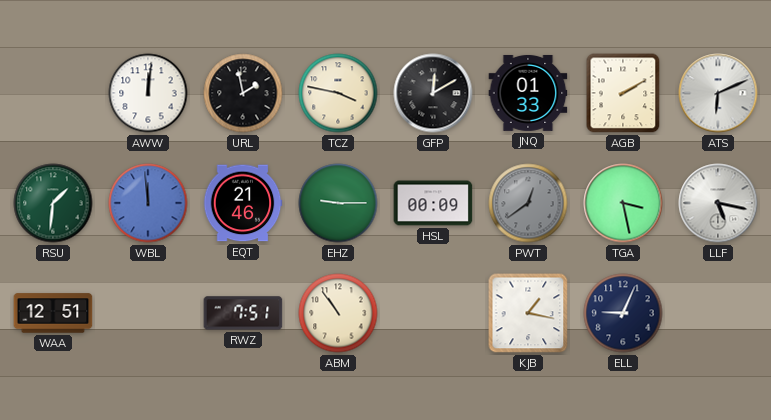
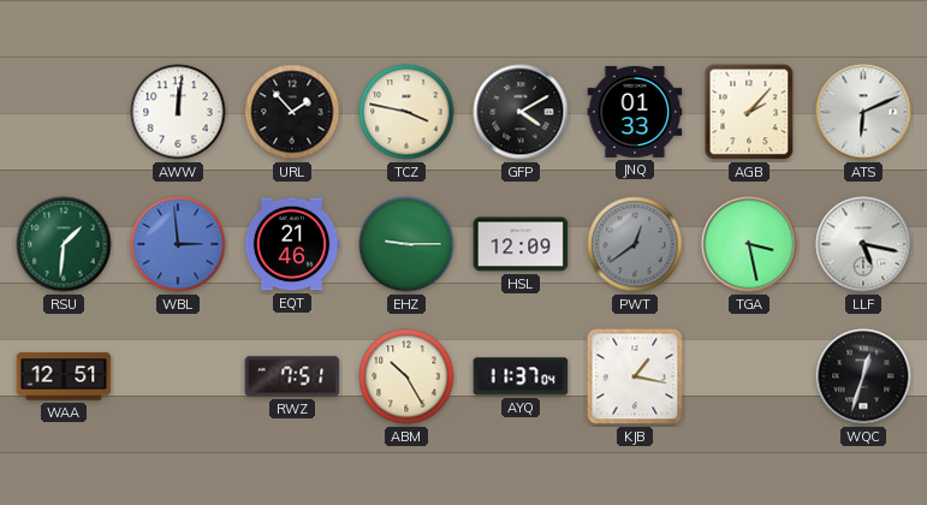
URL: 1:58 -> 1:53 (292, 112)
GFP: 12:10 -> 4:10 (521, 112)
AGB: 2:10 -> 2:07 (749, 112)
WBL: 11:59 -> 2:59 (178, 244)
HSL: 00:09 -> 12:09 (521, 244)
ABM: 10:54 -> 10:25 (406, 376)
AYQ: none -> 11:37 (521, 376)
ELL: 9:04 -> none (623, 313)
WQC: none -> 12:33 (863, 376)
